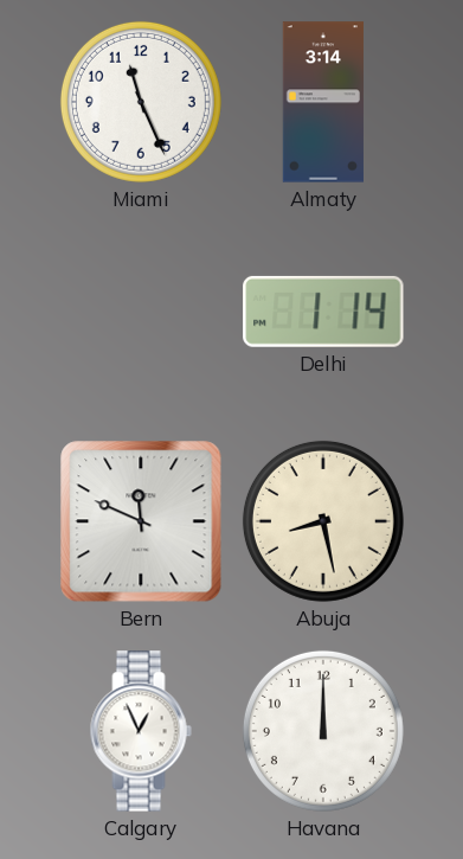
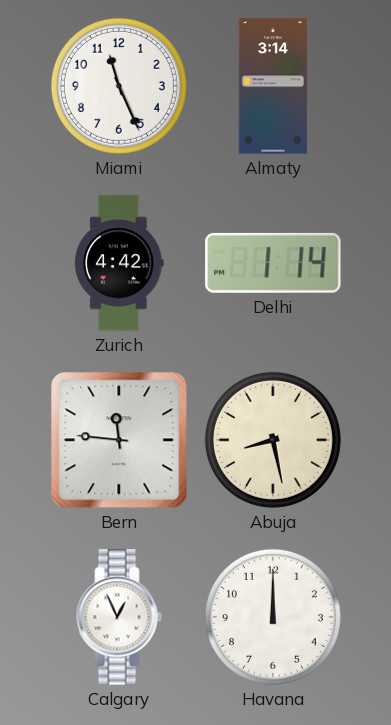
Zurich: none -> 4:42 (119, 263)
Bern: 11:49 -> 11:46 (119, 440)
